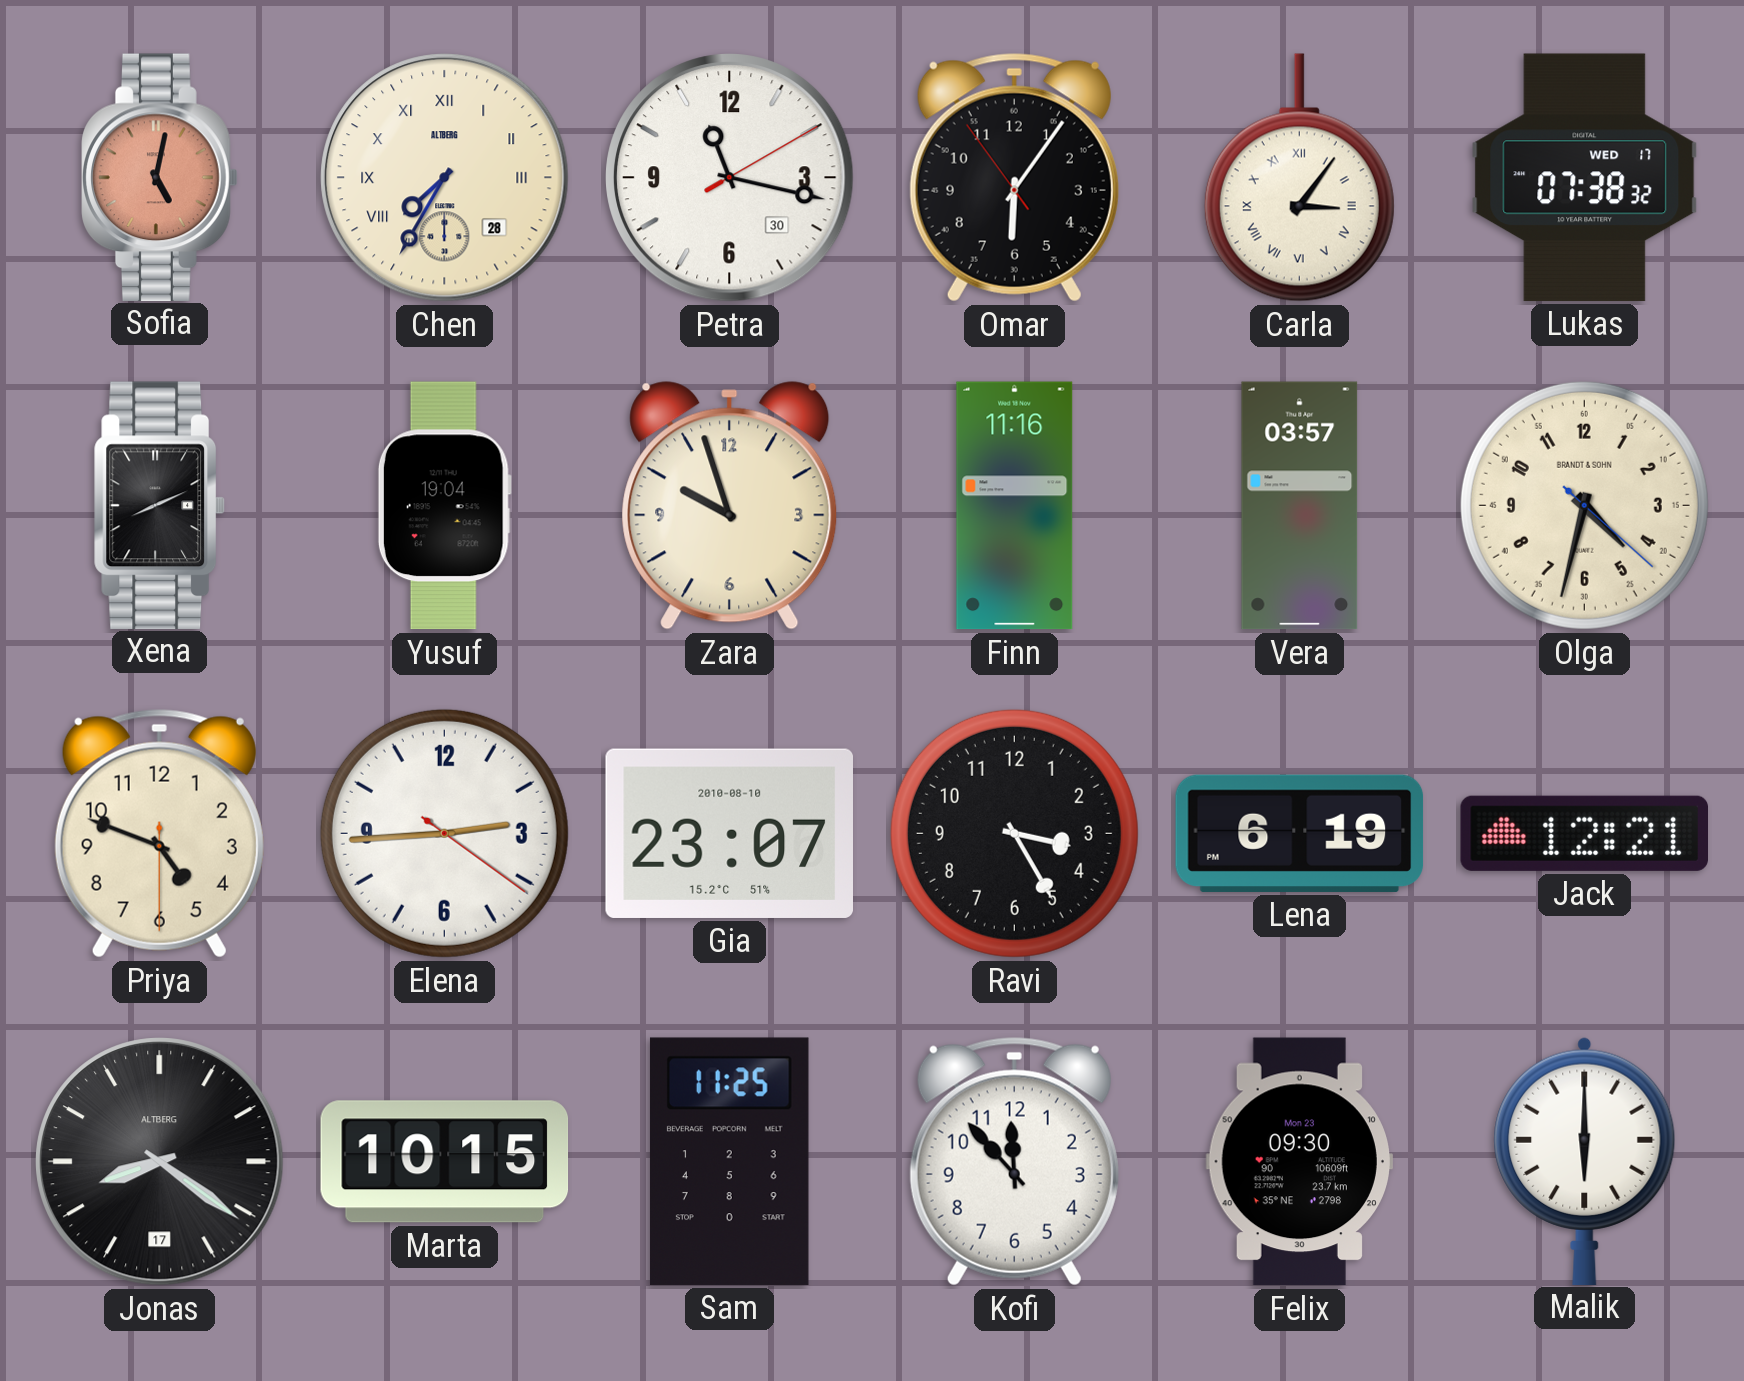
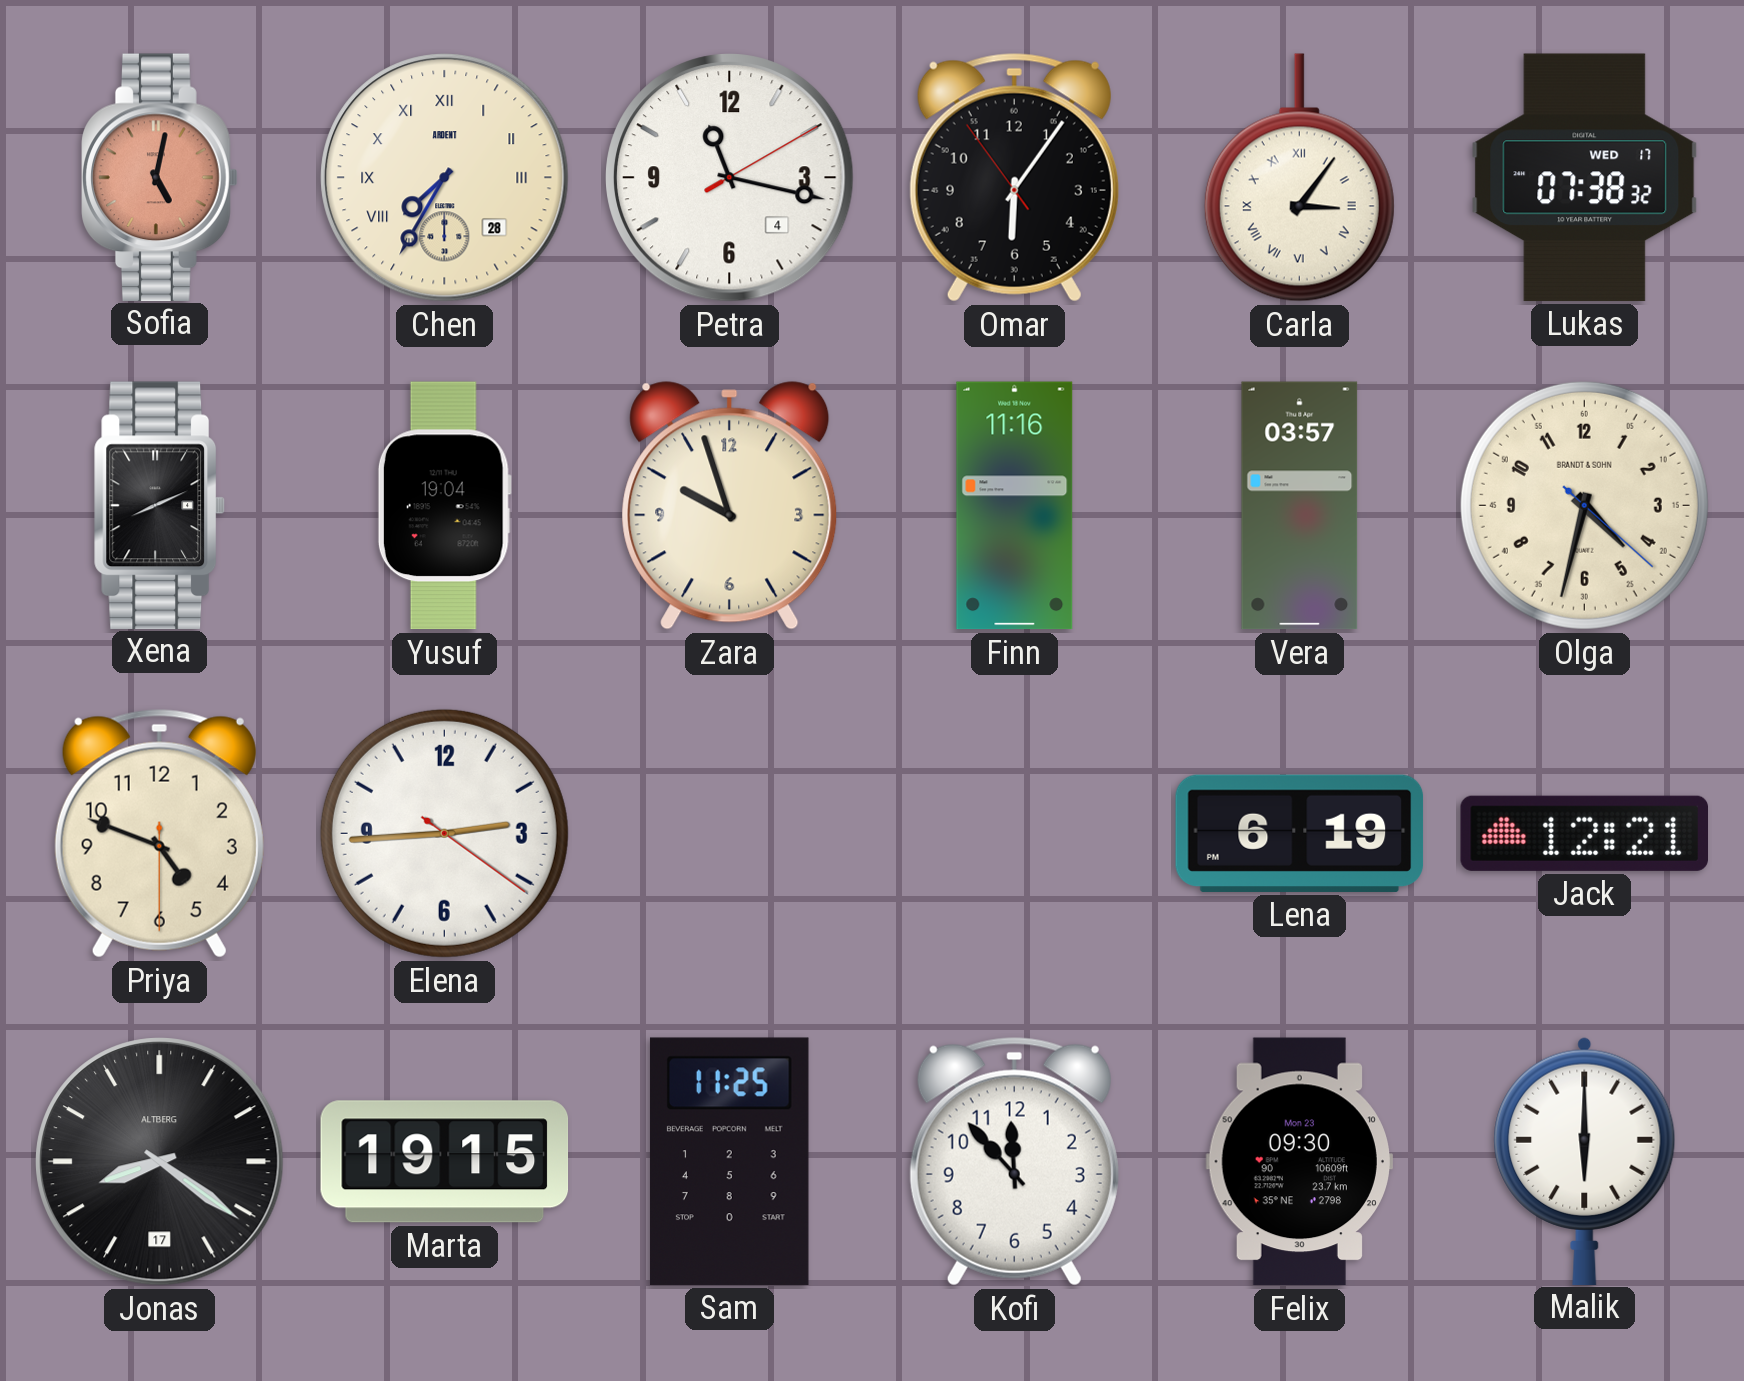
Chen brand: ALTBERG -> ARDENT (445, 178)
Petra date: 30 -> 4 (730, 178)
Gia: 23:07 -> none (729, 833)
Ravi: 3:25 -> none (1014, 833)
Marta: 10:15 -> 19:15 (445, 1162)
